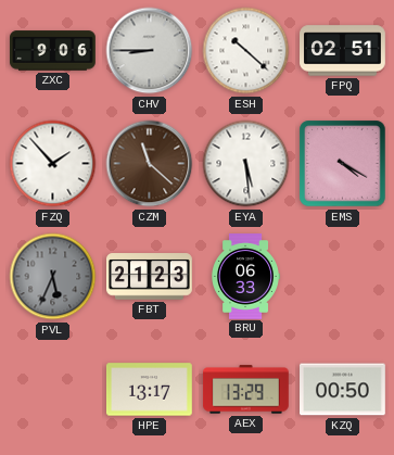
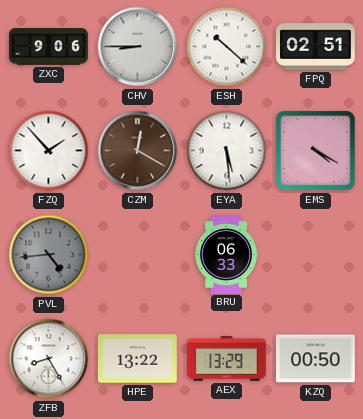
CZM: 11:22 -> 12:20 (138, 151)
PVL: 5:34 -> 4:44 (49, 255)
FBT: 21:23 -> none (150, 277)
ZFB: none -> 8:25 (49, 359)
HPE: 13:17 -> 13:22 (138, 359)
